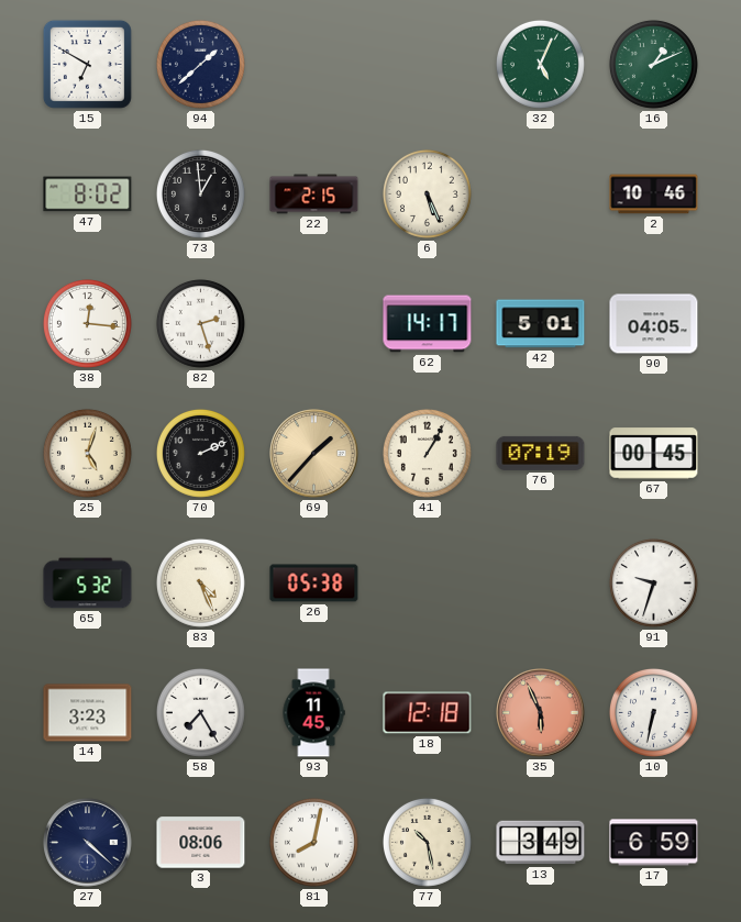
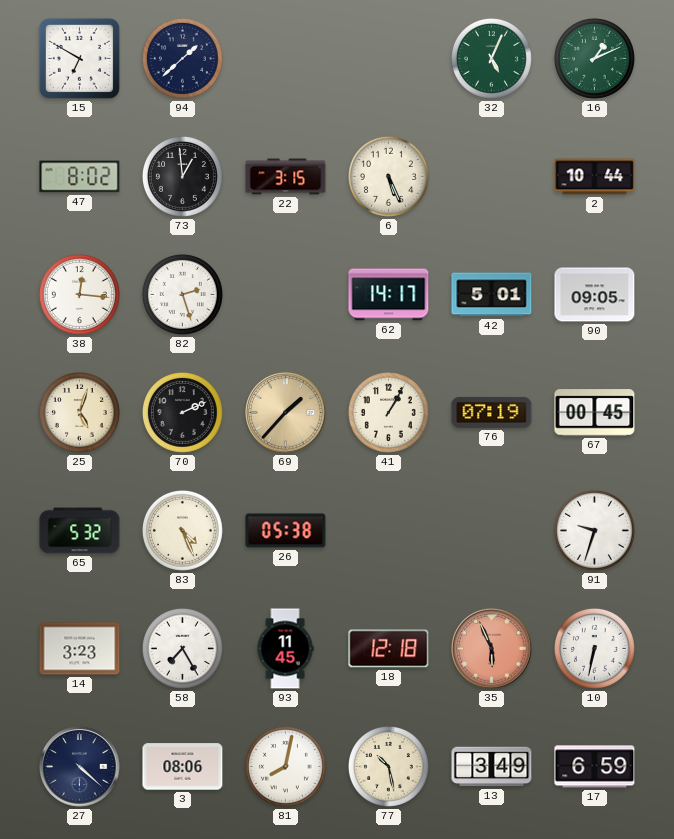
22: 2:15 -> 3:15 (286, 177)
2: 10:46 -> 10:44 (595, 177)
90: 04:05 -> 09:05 (595, 295)
